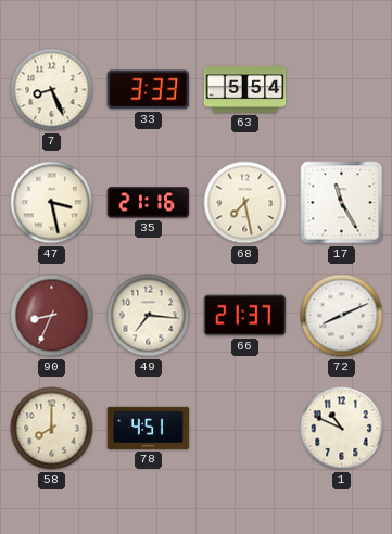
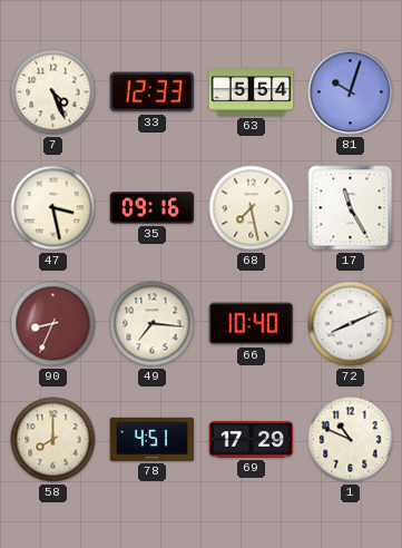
7: 8:26 -> 4:26 (53, 92)
33: 3:33 -> 12:33 (153, 92)
81: none -> 10:03 (351, 92)
35: 21:16 -> 09:16 (153, 208)
66: 21:37 -> 10:40 (252, 324)
69: none -> 17:29 (252, 440)
